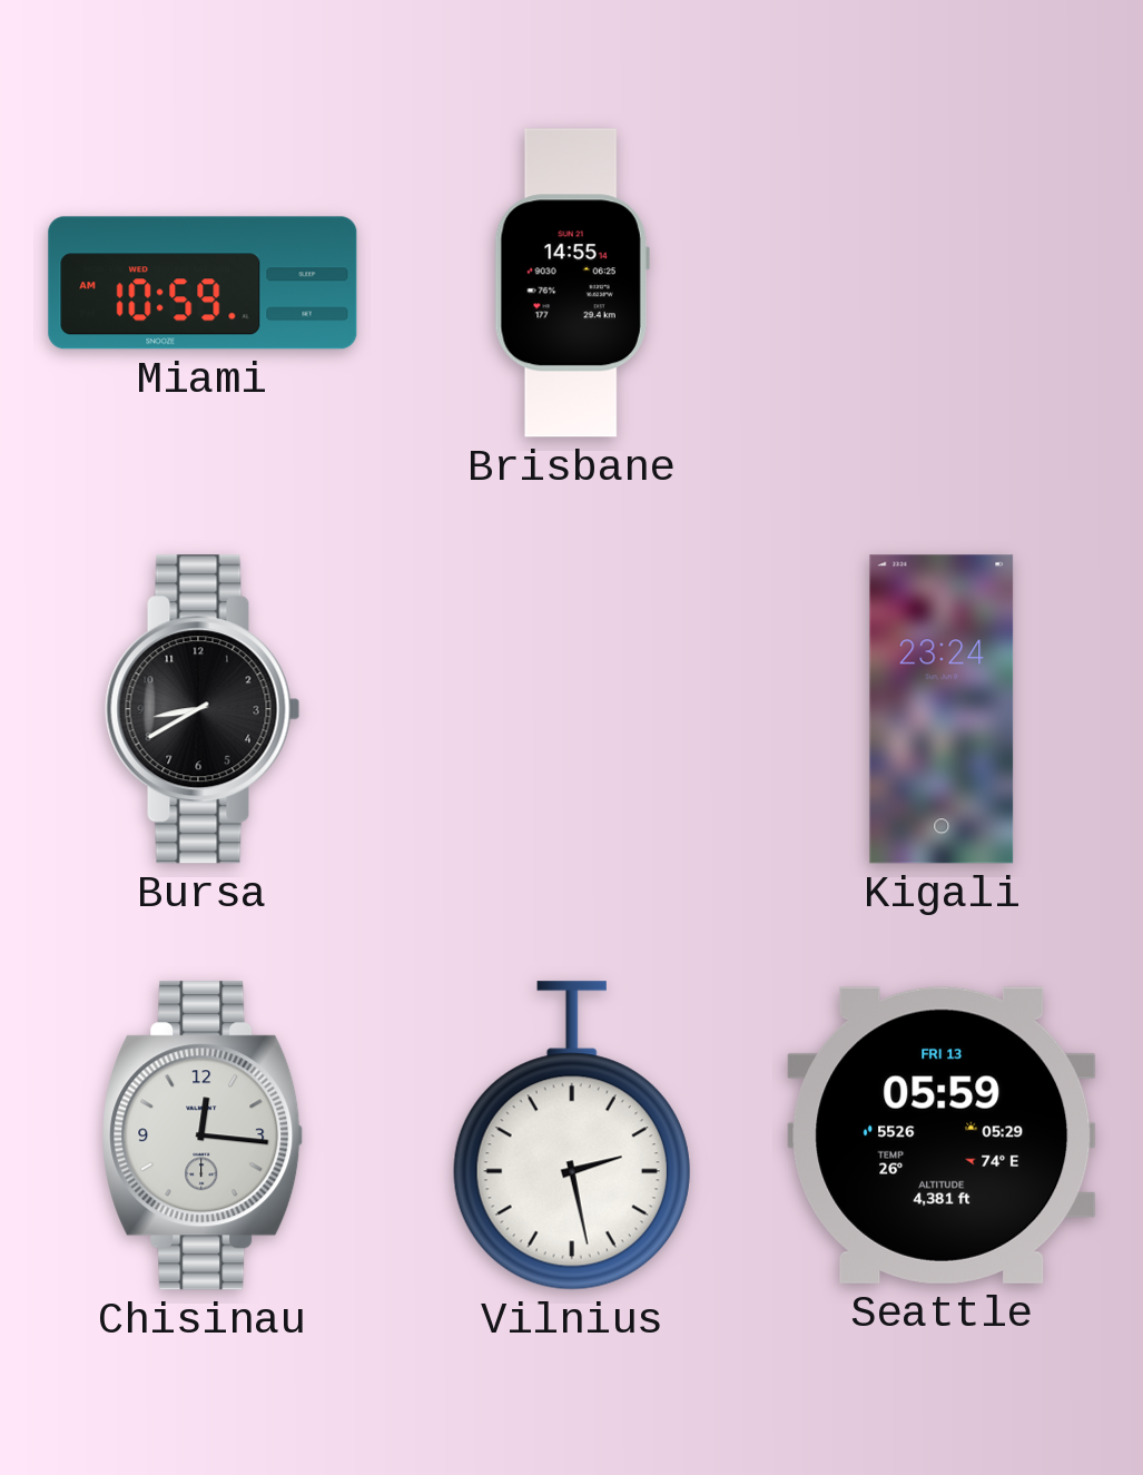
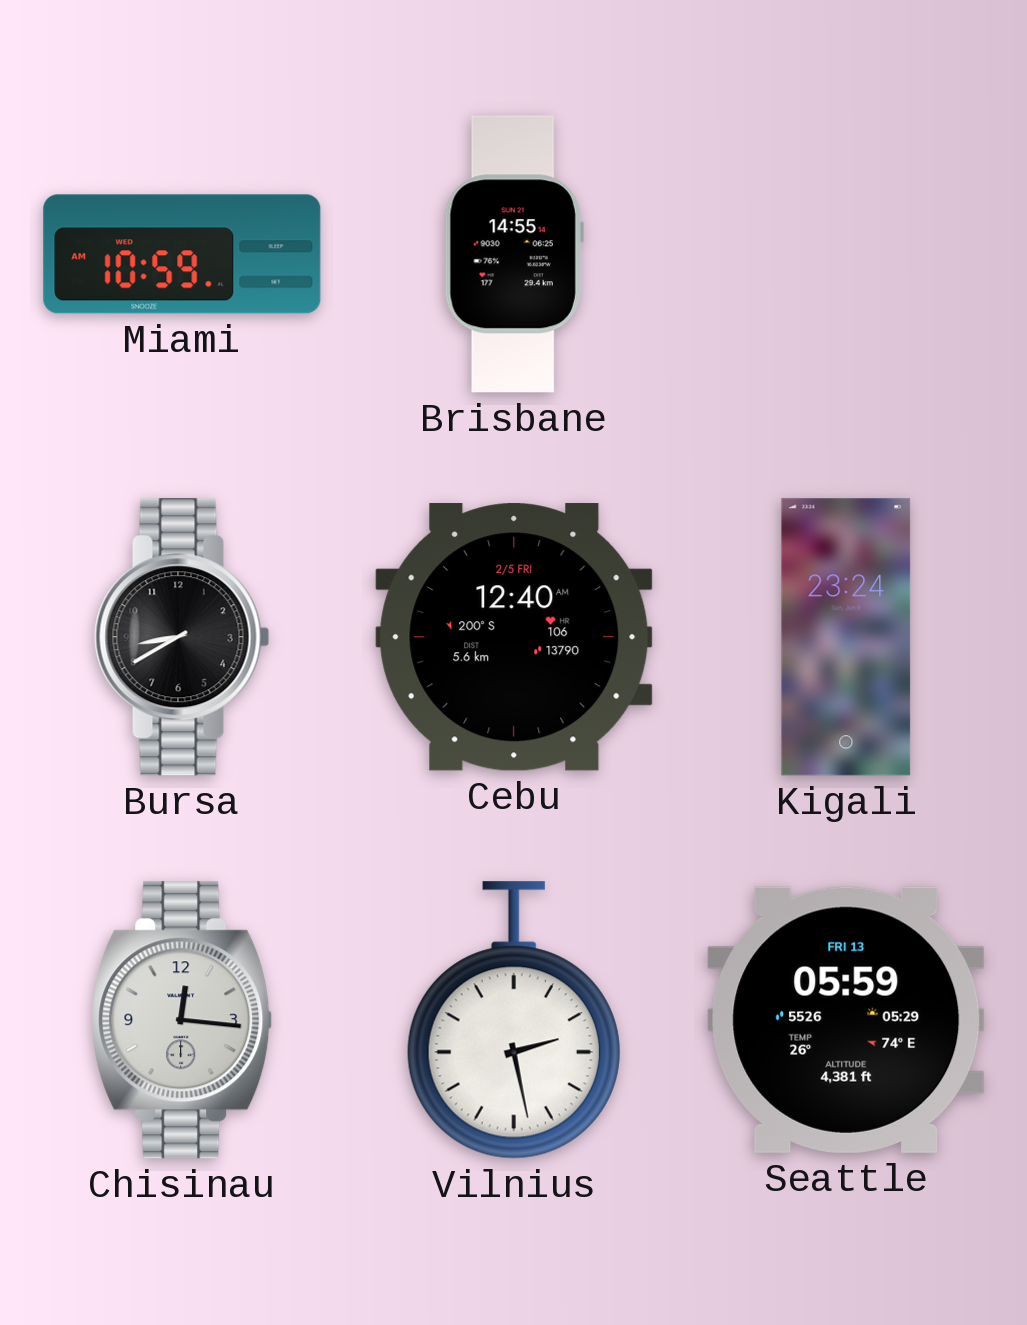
Cebu: none -> 12:40 (514, 637)
